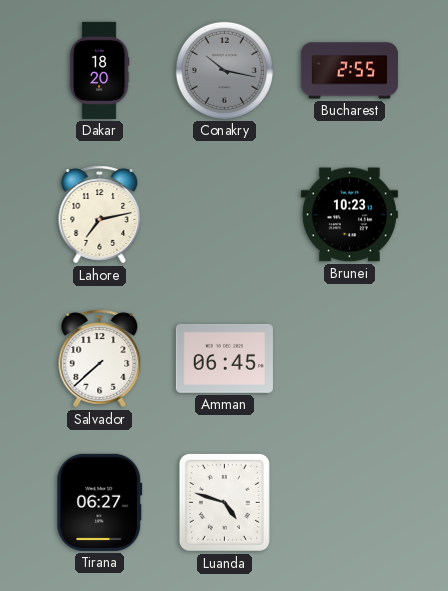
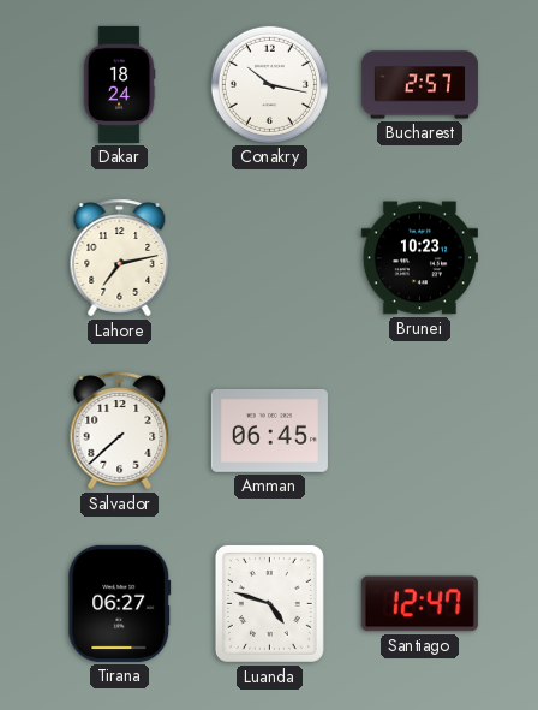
Dakar: 18:20 -> 18:24 (119, 84)
Conakry dial: grey -> white (269, 84)
Bucharest: 2:55 -> 2:57 (419, 85)
Santiago: none -> 12:47 (419, 604)
